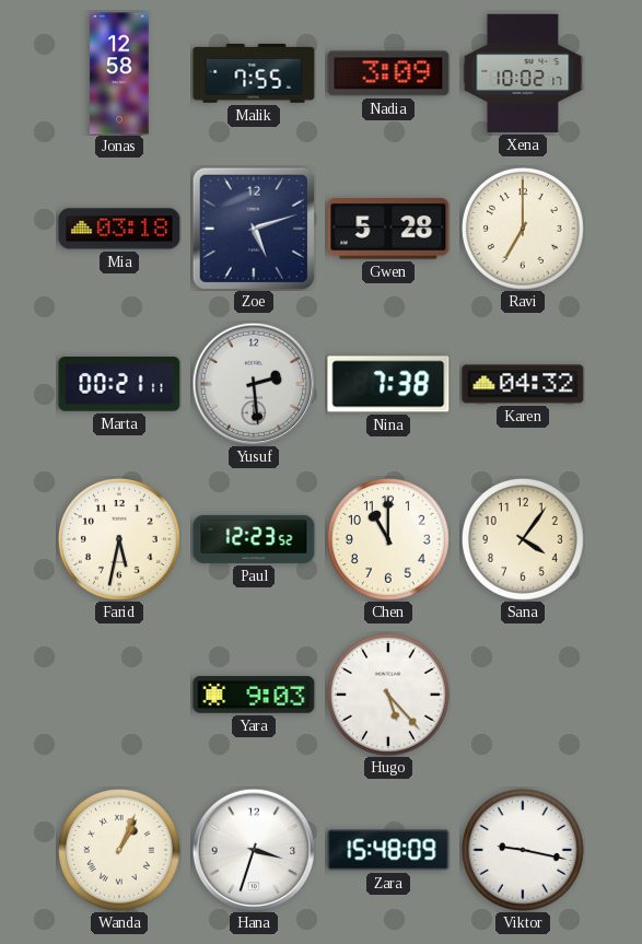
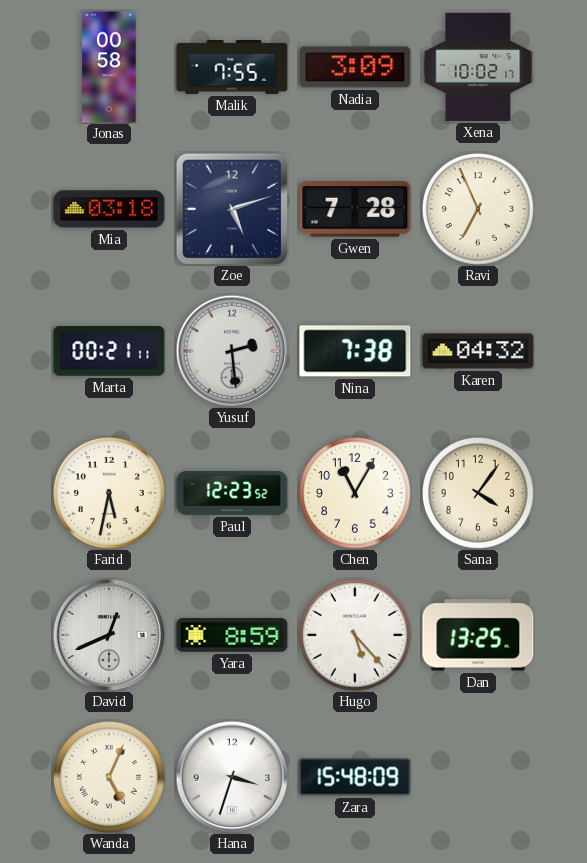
Jonas: 12:58 -> 00:58 (109, 67)
Gwen: 5:28 -> 7:28 (355, 209)
Ravi: 7:00 -> 6:56 (478, 209)
Chen: 11:00 -> 11:05 (355, 493)
David: none -> 12:41 (109, 635)
Yara: 9:03 -> 8:59 (232, 635)
Dan: none -> 13:25 (478, 635)
Wanda: 1:04 -> 5:04 (109, 777)
Viktor: 9:17 -> none (523, 850)
